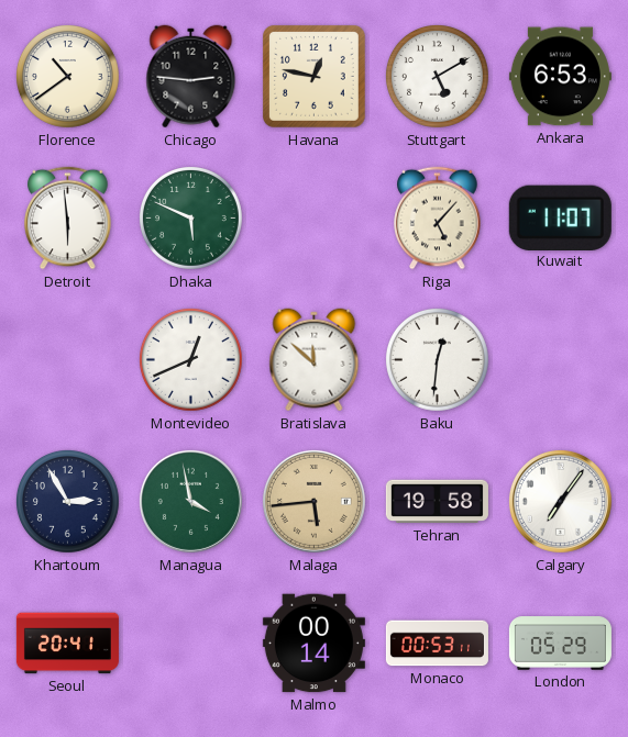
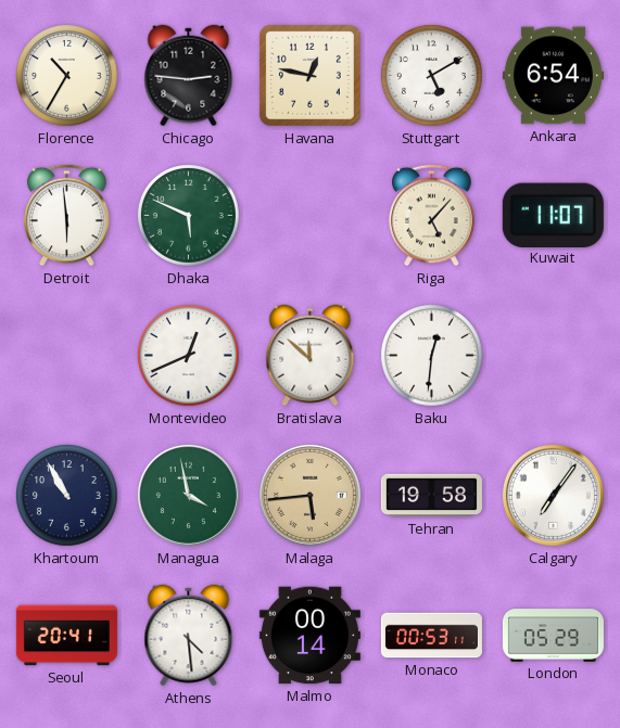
Florence: 10:39 -> 10:35 (66, 75)
Ankara: 6:53 -> 6:54 (553, 76)
Khartoum: 2:55 -> 10:55 (66, 495)
Athens: none -> 4:29 (189, 636)
